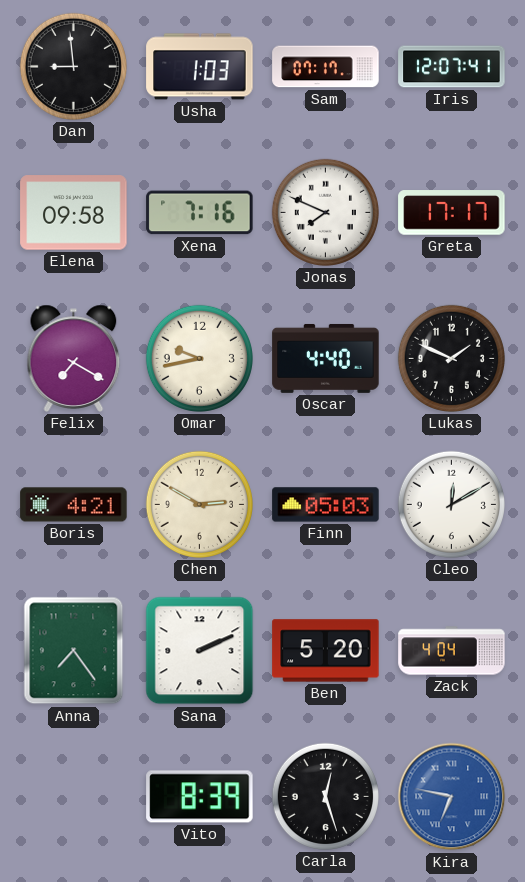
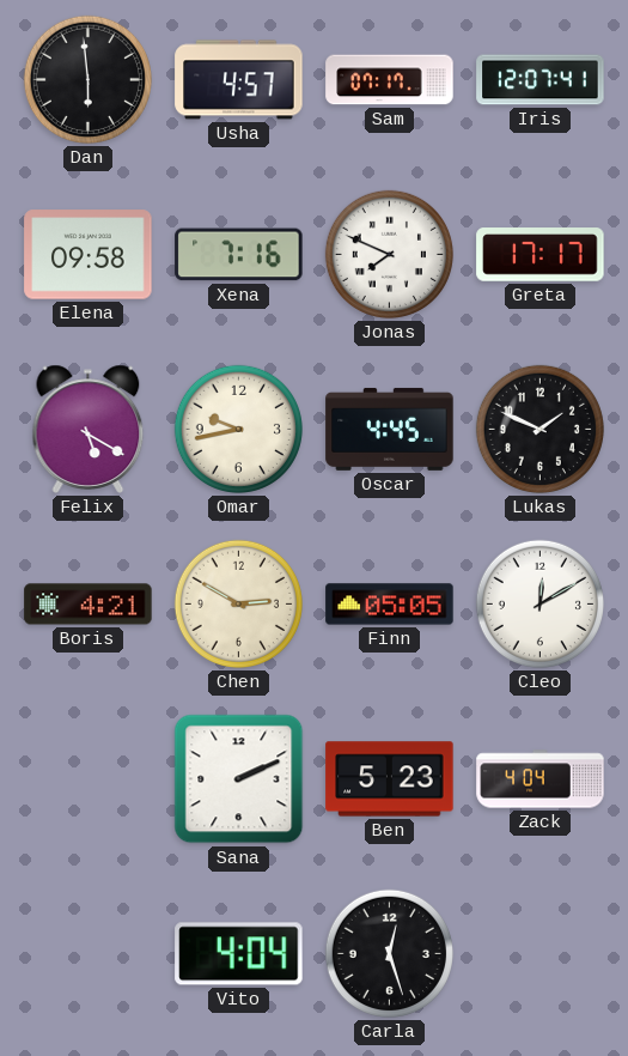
Dan: 8:59 -> 5:59 (87, 79)
Usha: 1:03 -> 4:57 (239, 80)
Felix: 7:20 -> 5:20 (89, 429)
Oscar: 4:40 -> 4:45 (390, 429)
Finn: 05:03 -> 05:05 (390, 605)
Anna: 7:24 -> none (74, 651)
Ben: 5:20 -> 5:23 (390, 779)
Vito: 8:39 -> 4:04 (239, 954)
Kira: 6:47 -> none (452, 797)
